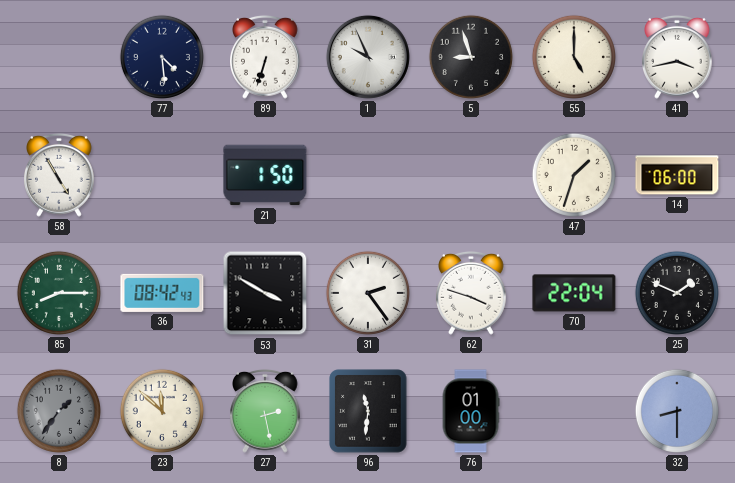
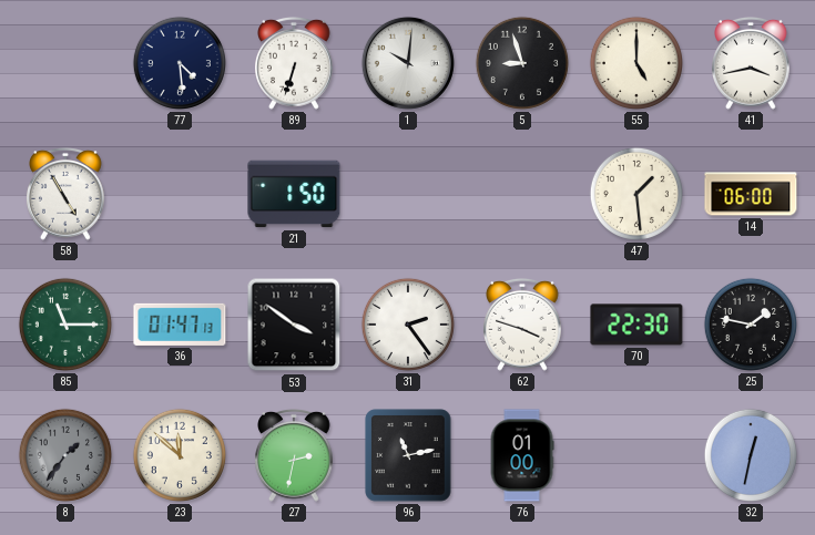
1: 9:56 -> 10:01 (408, 63)
47: 1:33 -> 1:29 (636, 194)
85: 8:15 -> 11:15 (65, 325)
36: 08:42 -> 01:47 (180, 325)
53: 3:50 -> 3:51 (294, 325)
70: 22:04 -> 22:30 (636, 325)
25: 1:49 -> 1:47 (751, 325)
27: 2:28 -> 2:32 (295, 455)
96: 11:31 -> 11:13 (408, 455)
32: 8:30 -> 12:32 (751, 455)
